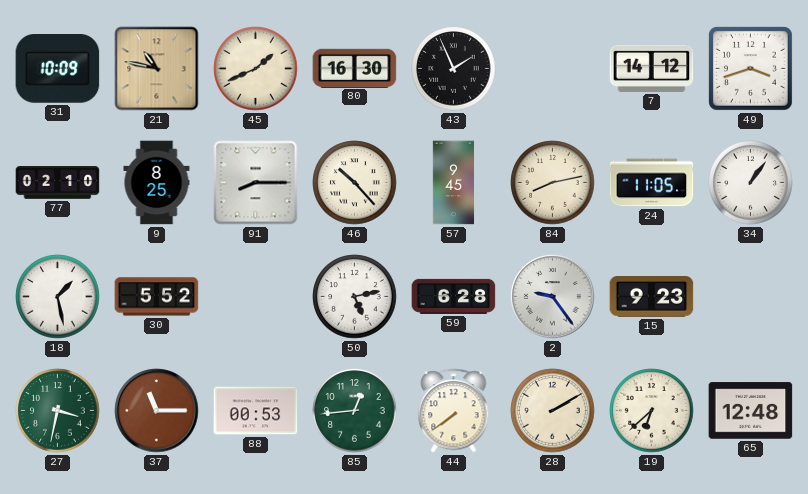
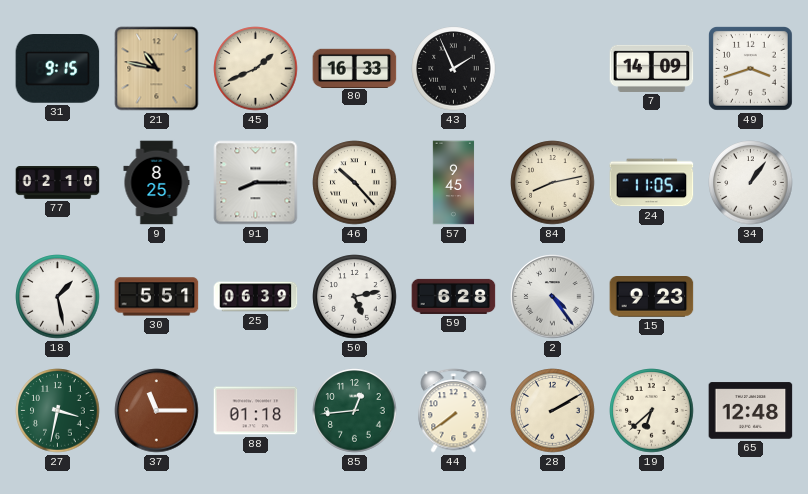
31: 10:09 -> 9:15 (58, 69)
80: 16:30 -> 16:33 (355, 68)
7: 14:12 -> 14:09 (652, 68)
30: 5:52 -> 5:51 (157, 297)
25: none -> 06:39 (256, 297)
2: 9:24 -> 4:24 (553, 297)
88: 00:53 -> 01:18 (256, 411)
